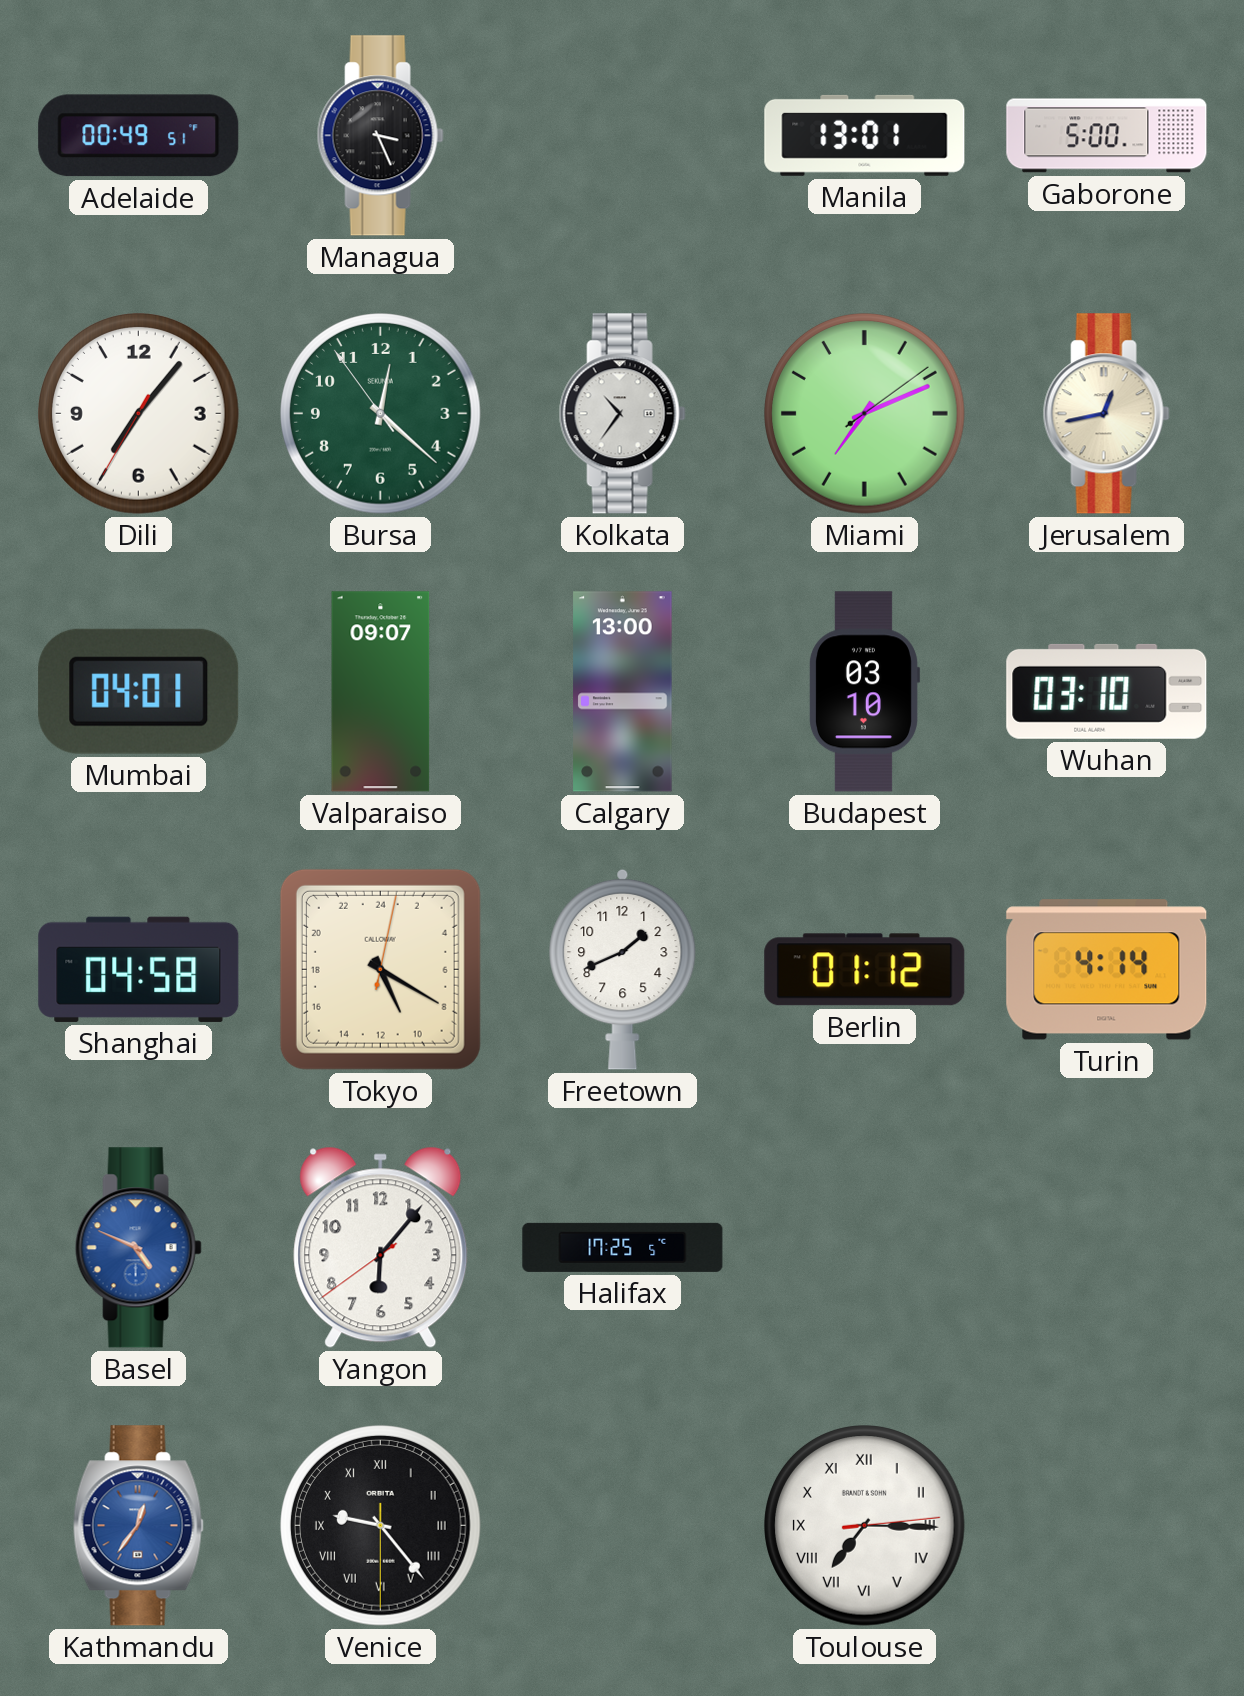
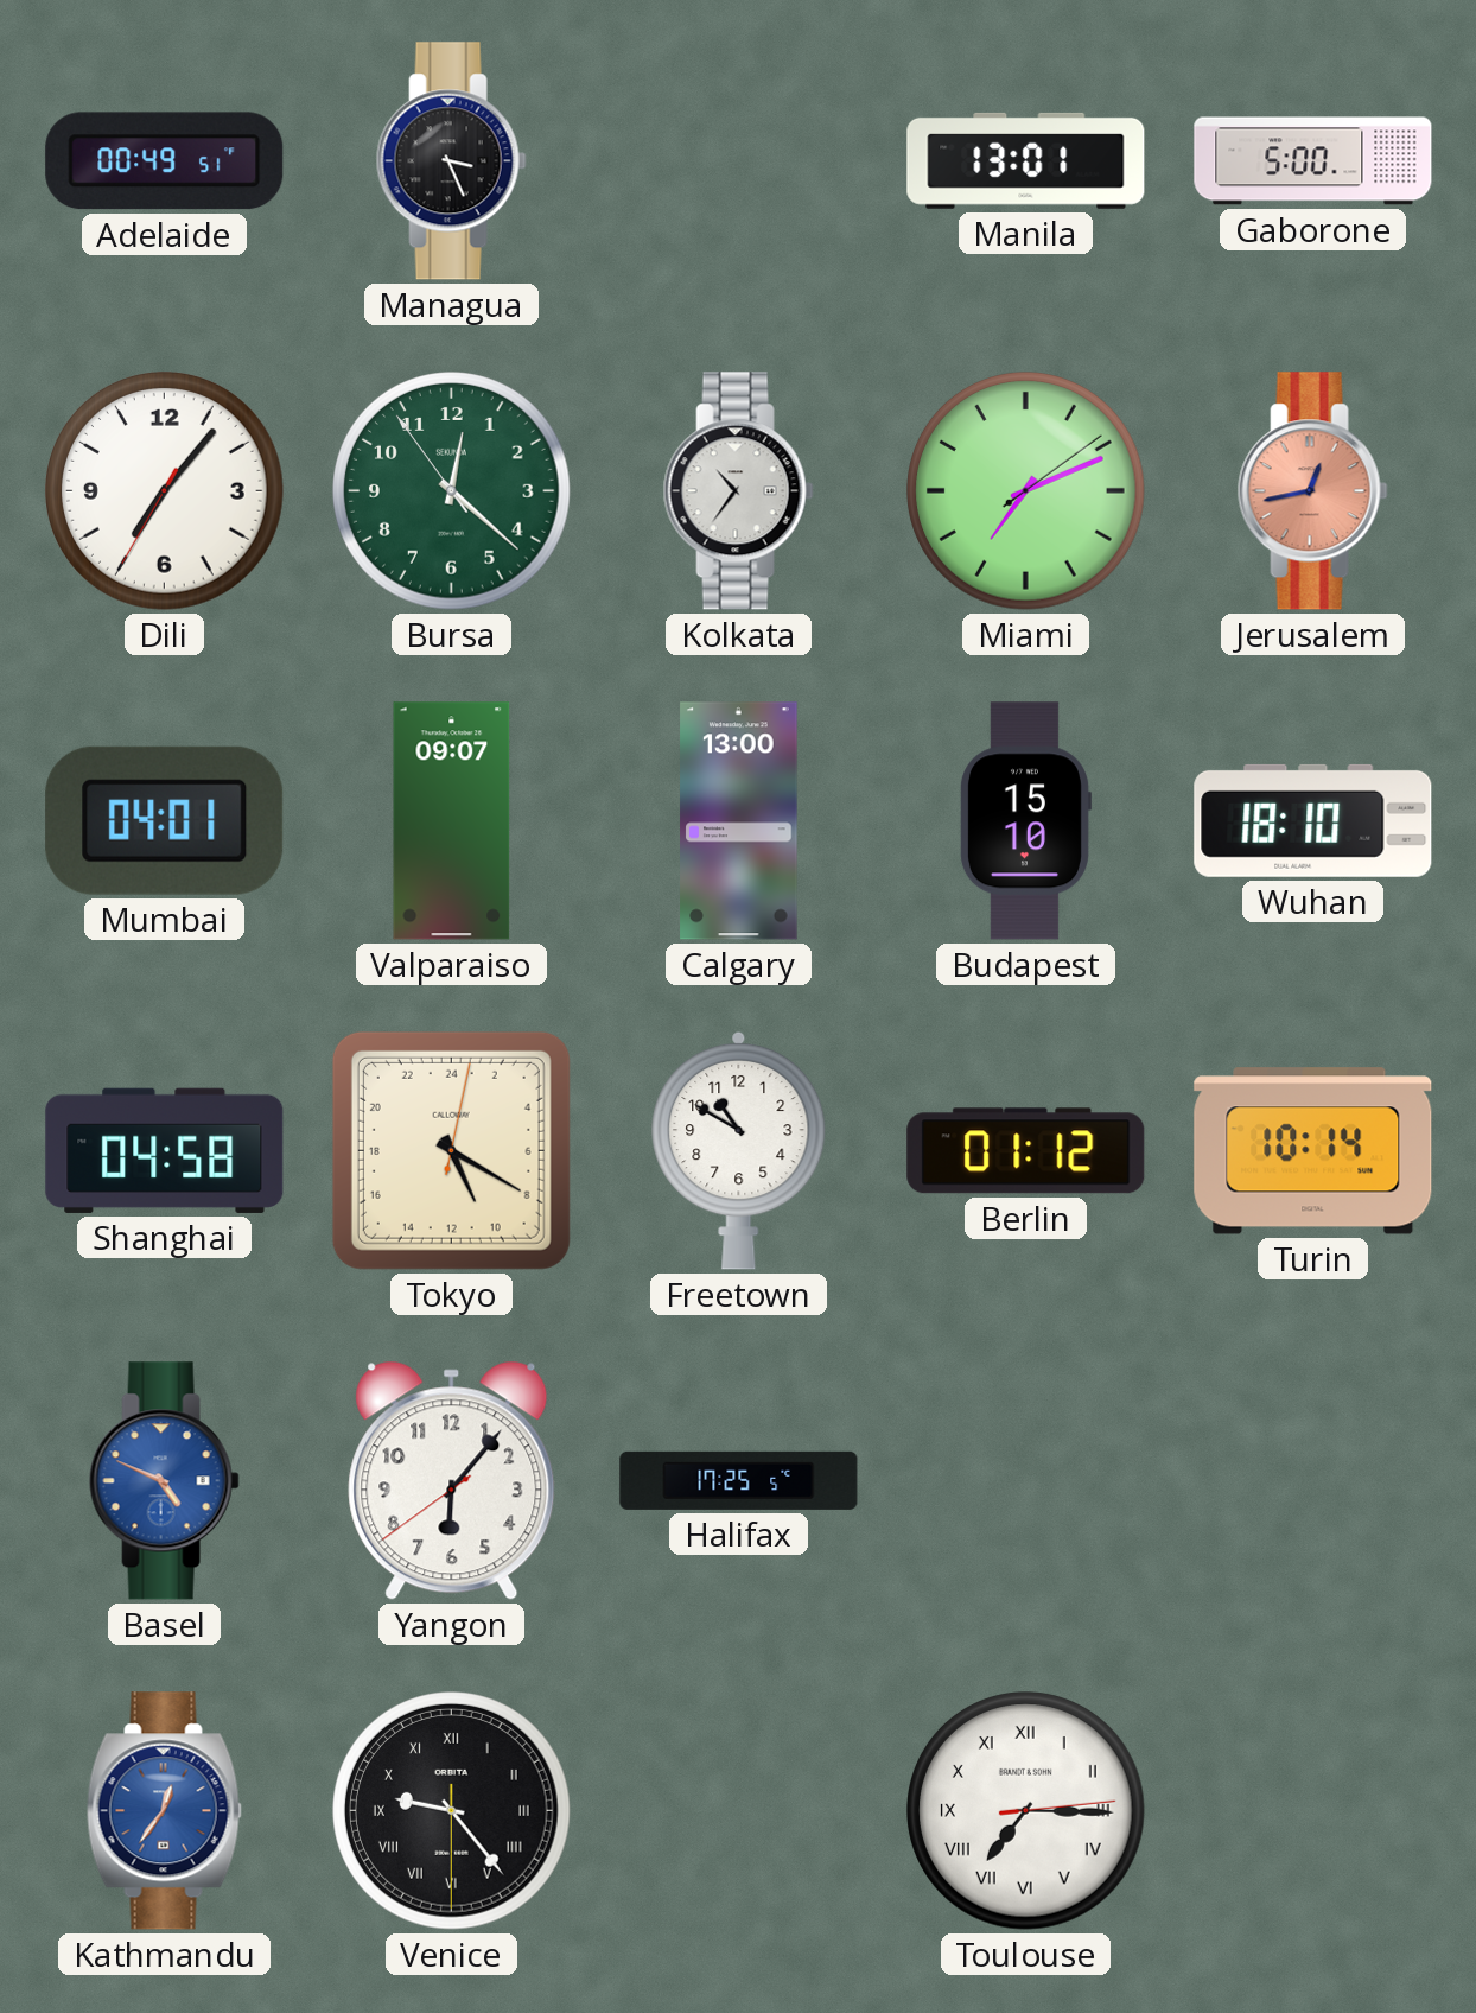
Jerusalem dial: cream -> salmon (1312, 491)
Budapest: 03:10 -> 15:10 (1025, 821)
Wuhan: 03:10 -> 18:10 (1313, 820)
Freetown: 1:41 -> 10:50 (739, 1150)
Turin: 4:14 -> 10:14 (1313, 1151)
